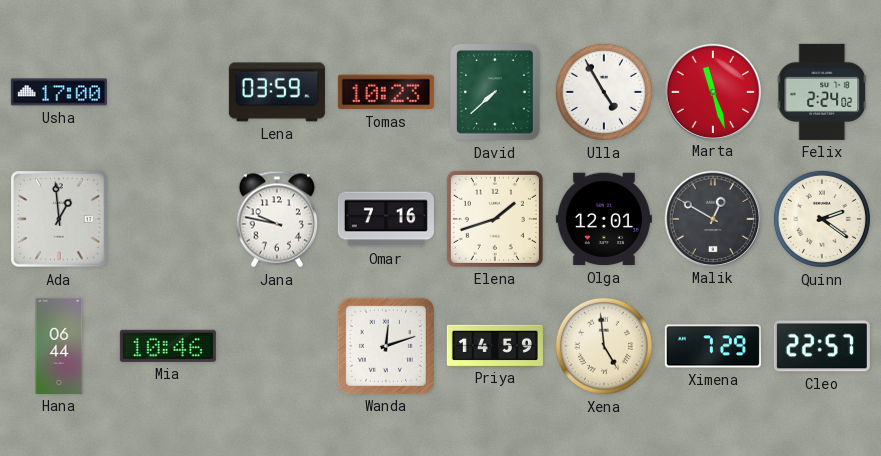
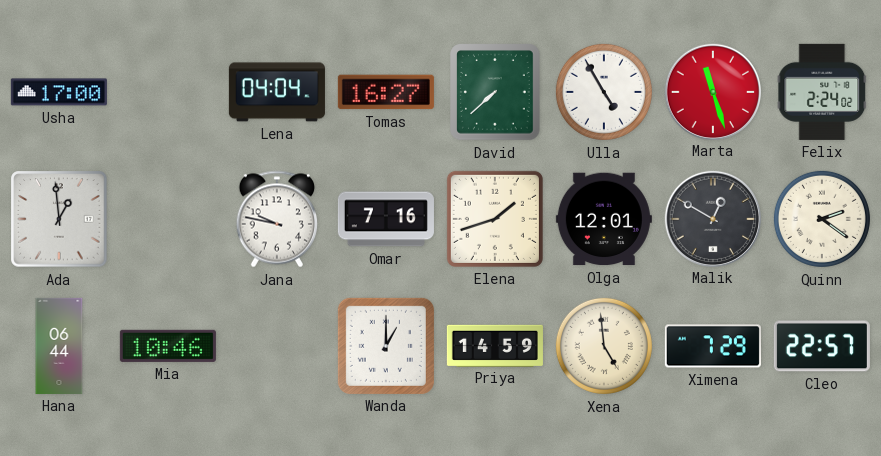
Lena: 03:59 -> 04:04 (277, 92)
Tomas: 10:23 -> 16:27 (386, 92)
Wanda: 12:12 -> 1:00 (386, 346)
